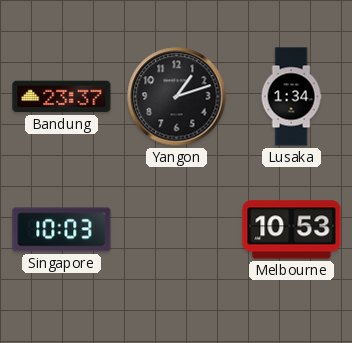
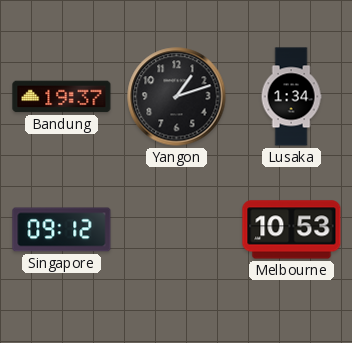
Bandung: 23:37 -> 19:37 (62, 97)
Singapore: 10:03 -> 09:12 (62, 230)
